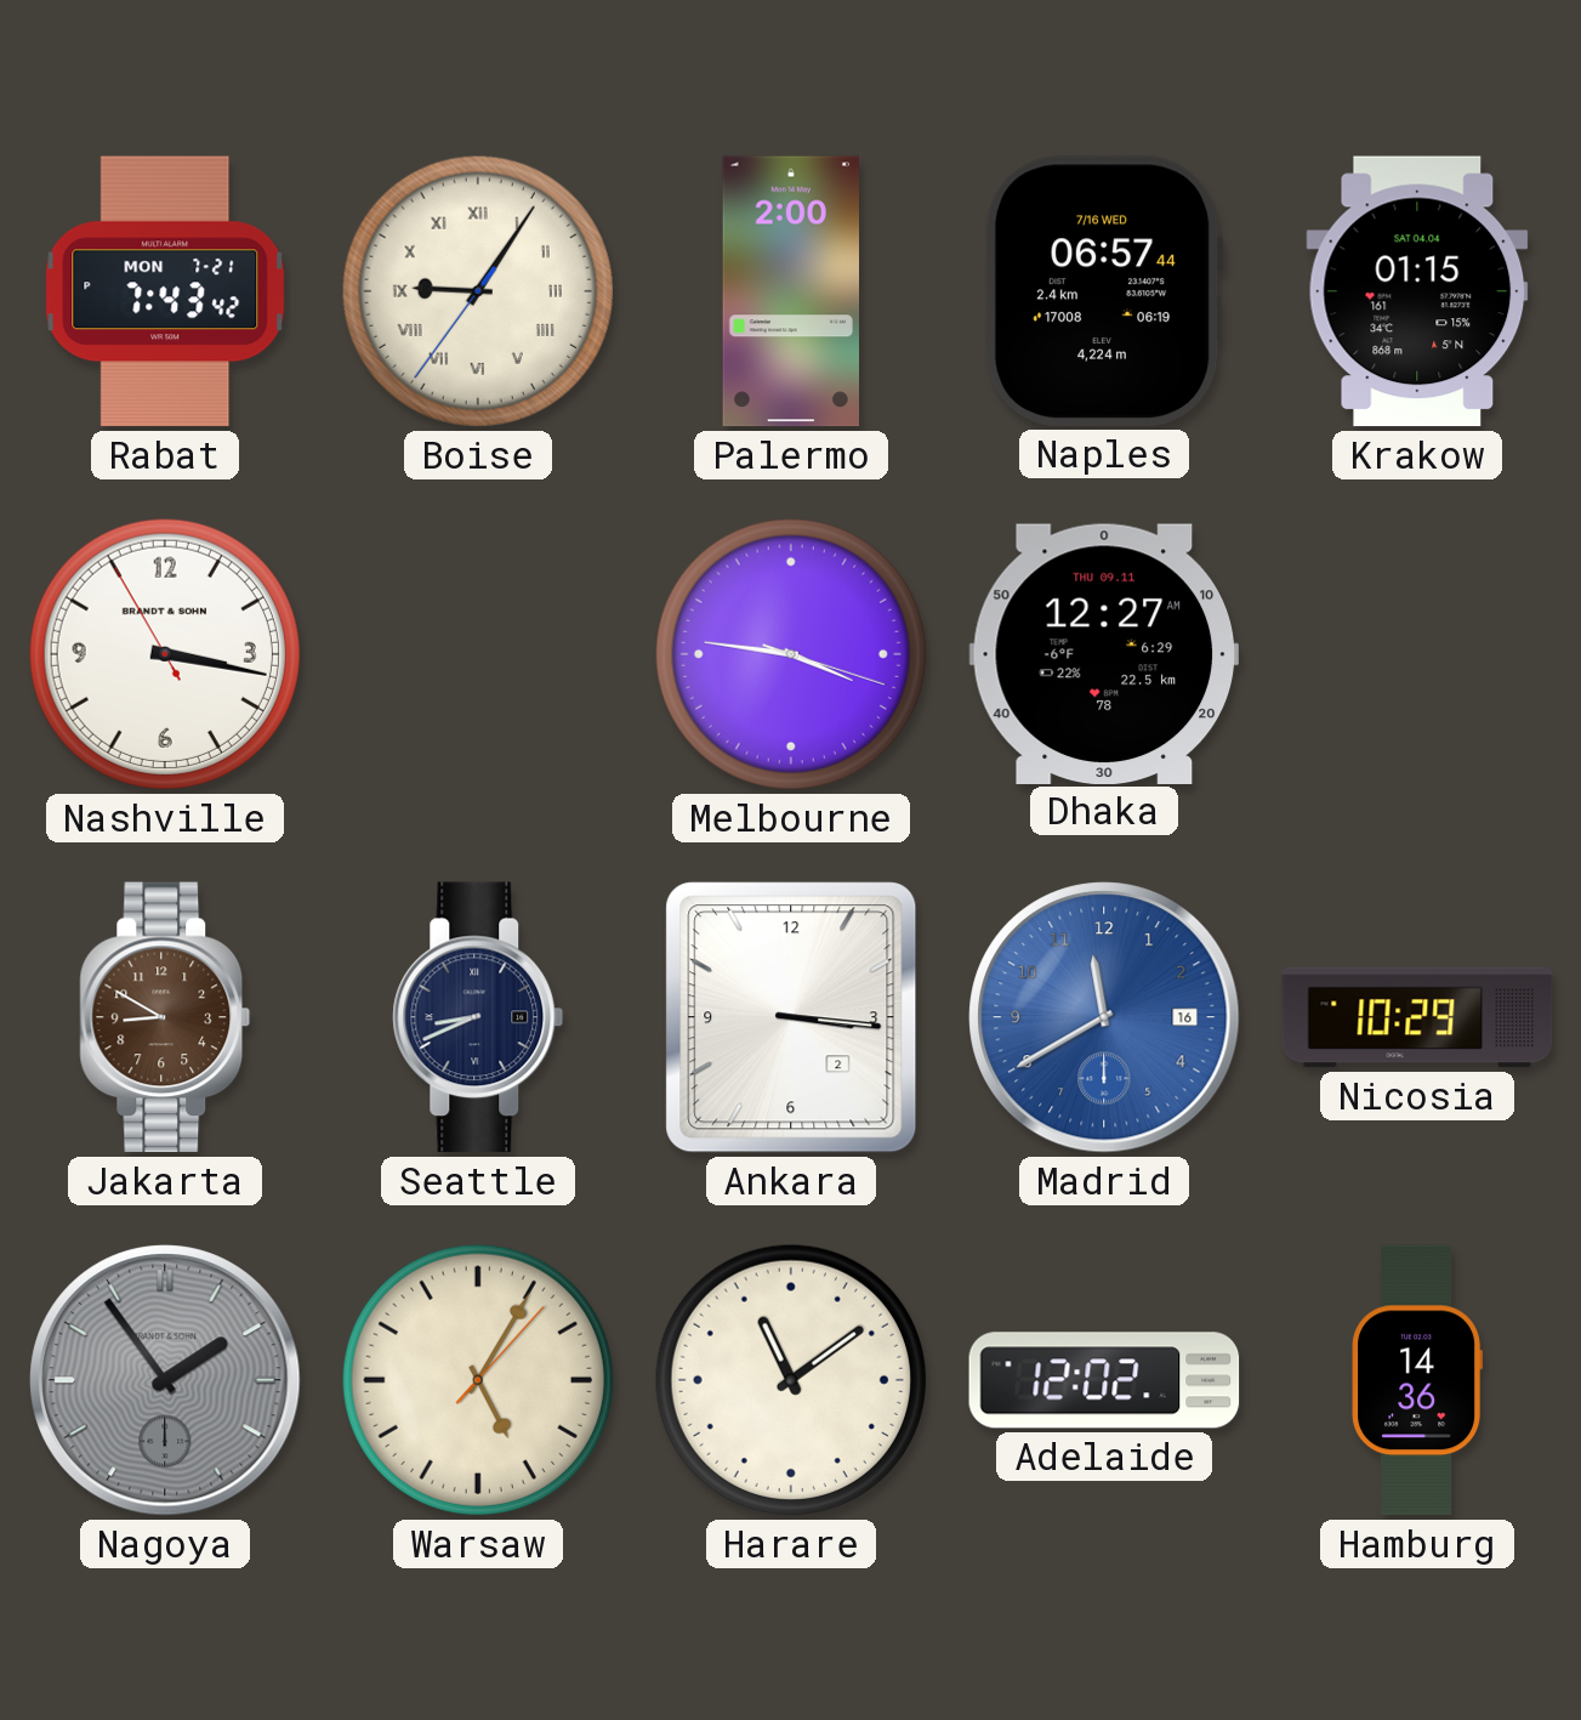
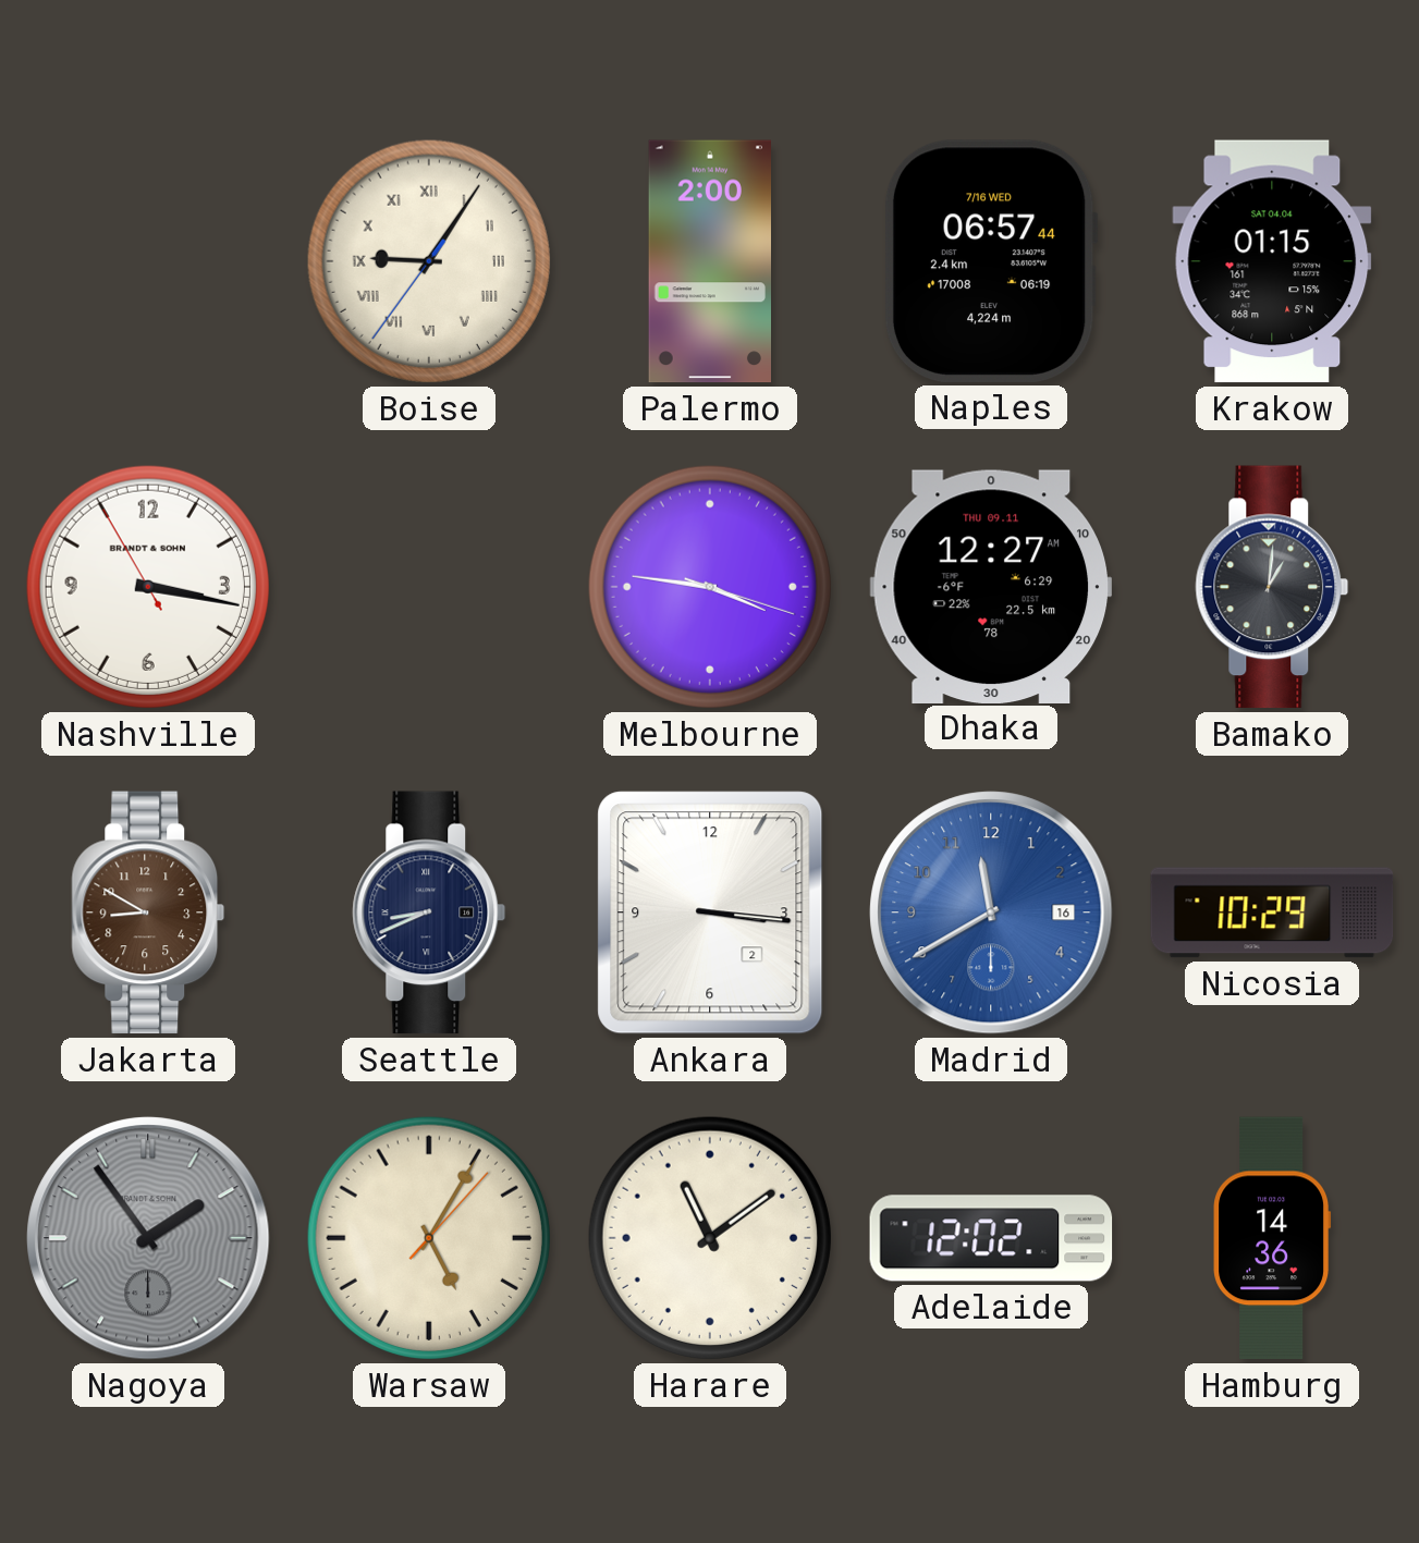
Rabat: 7:43 -> none (165, 291)
Bamako: none -> 1:01 (1272, 587)
